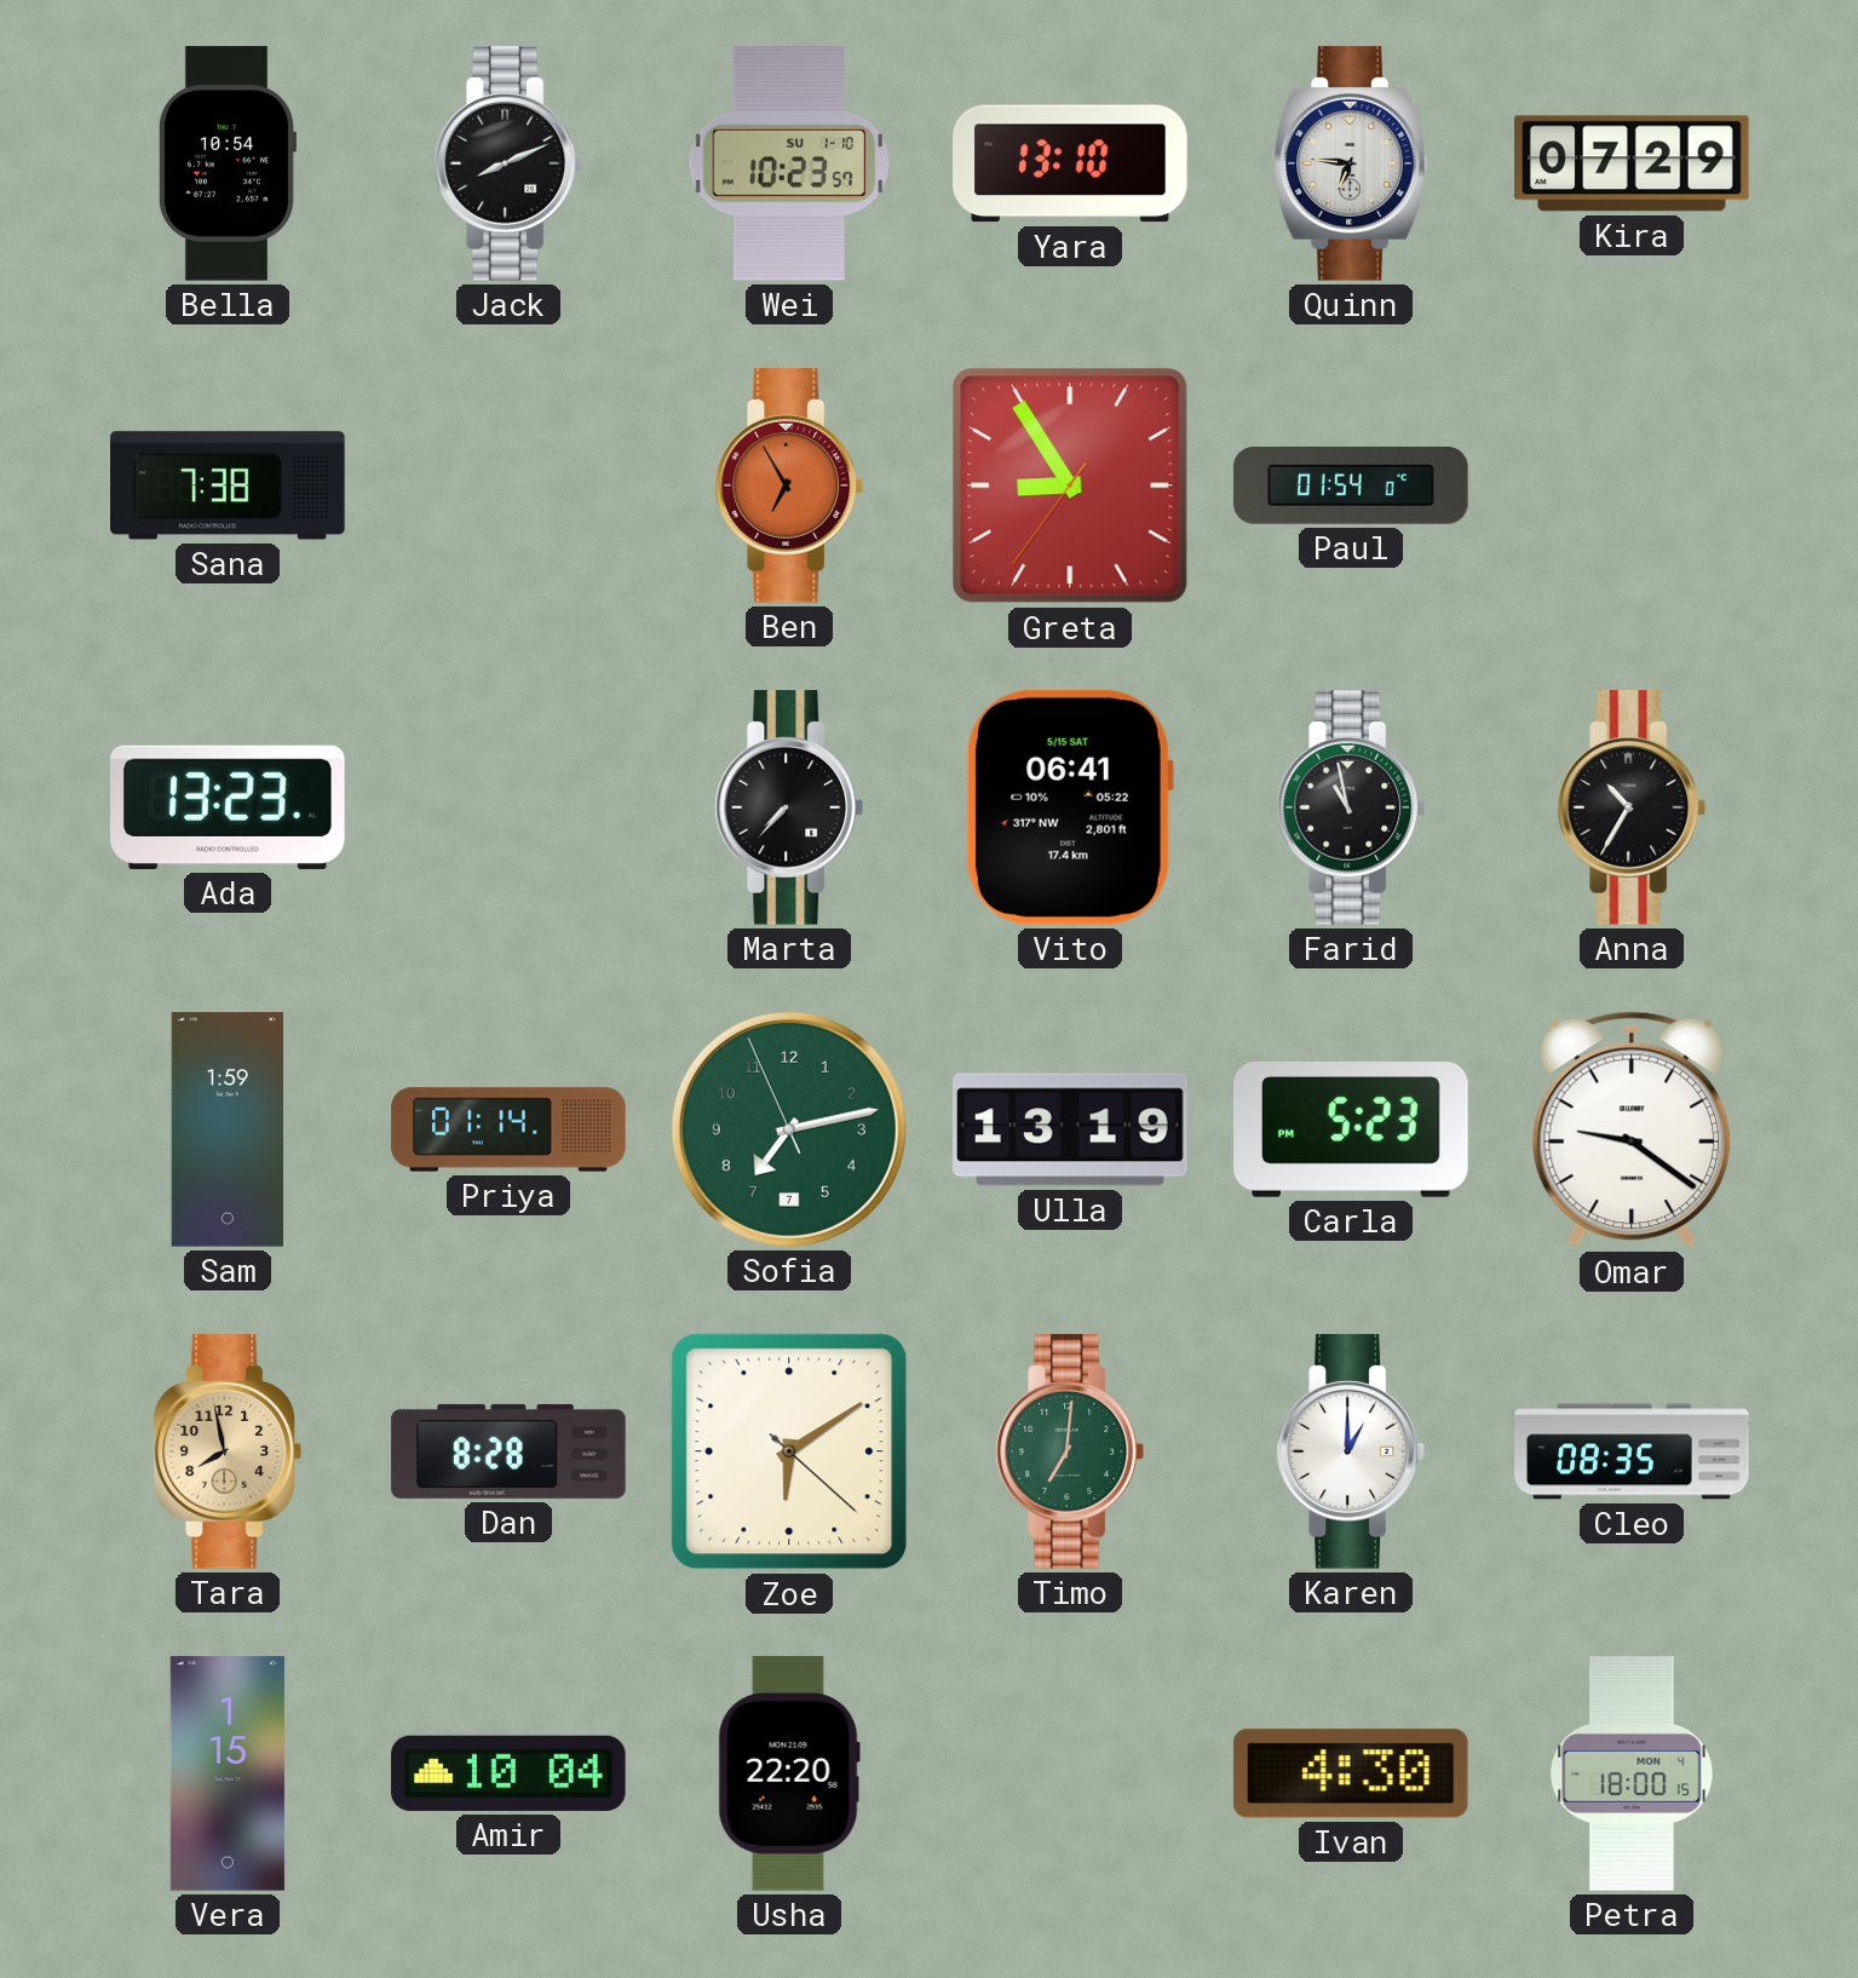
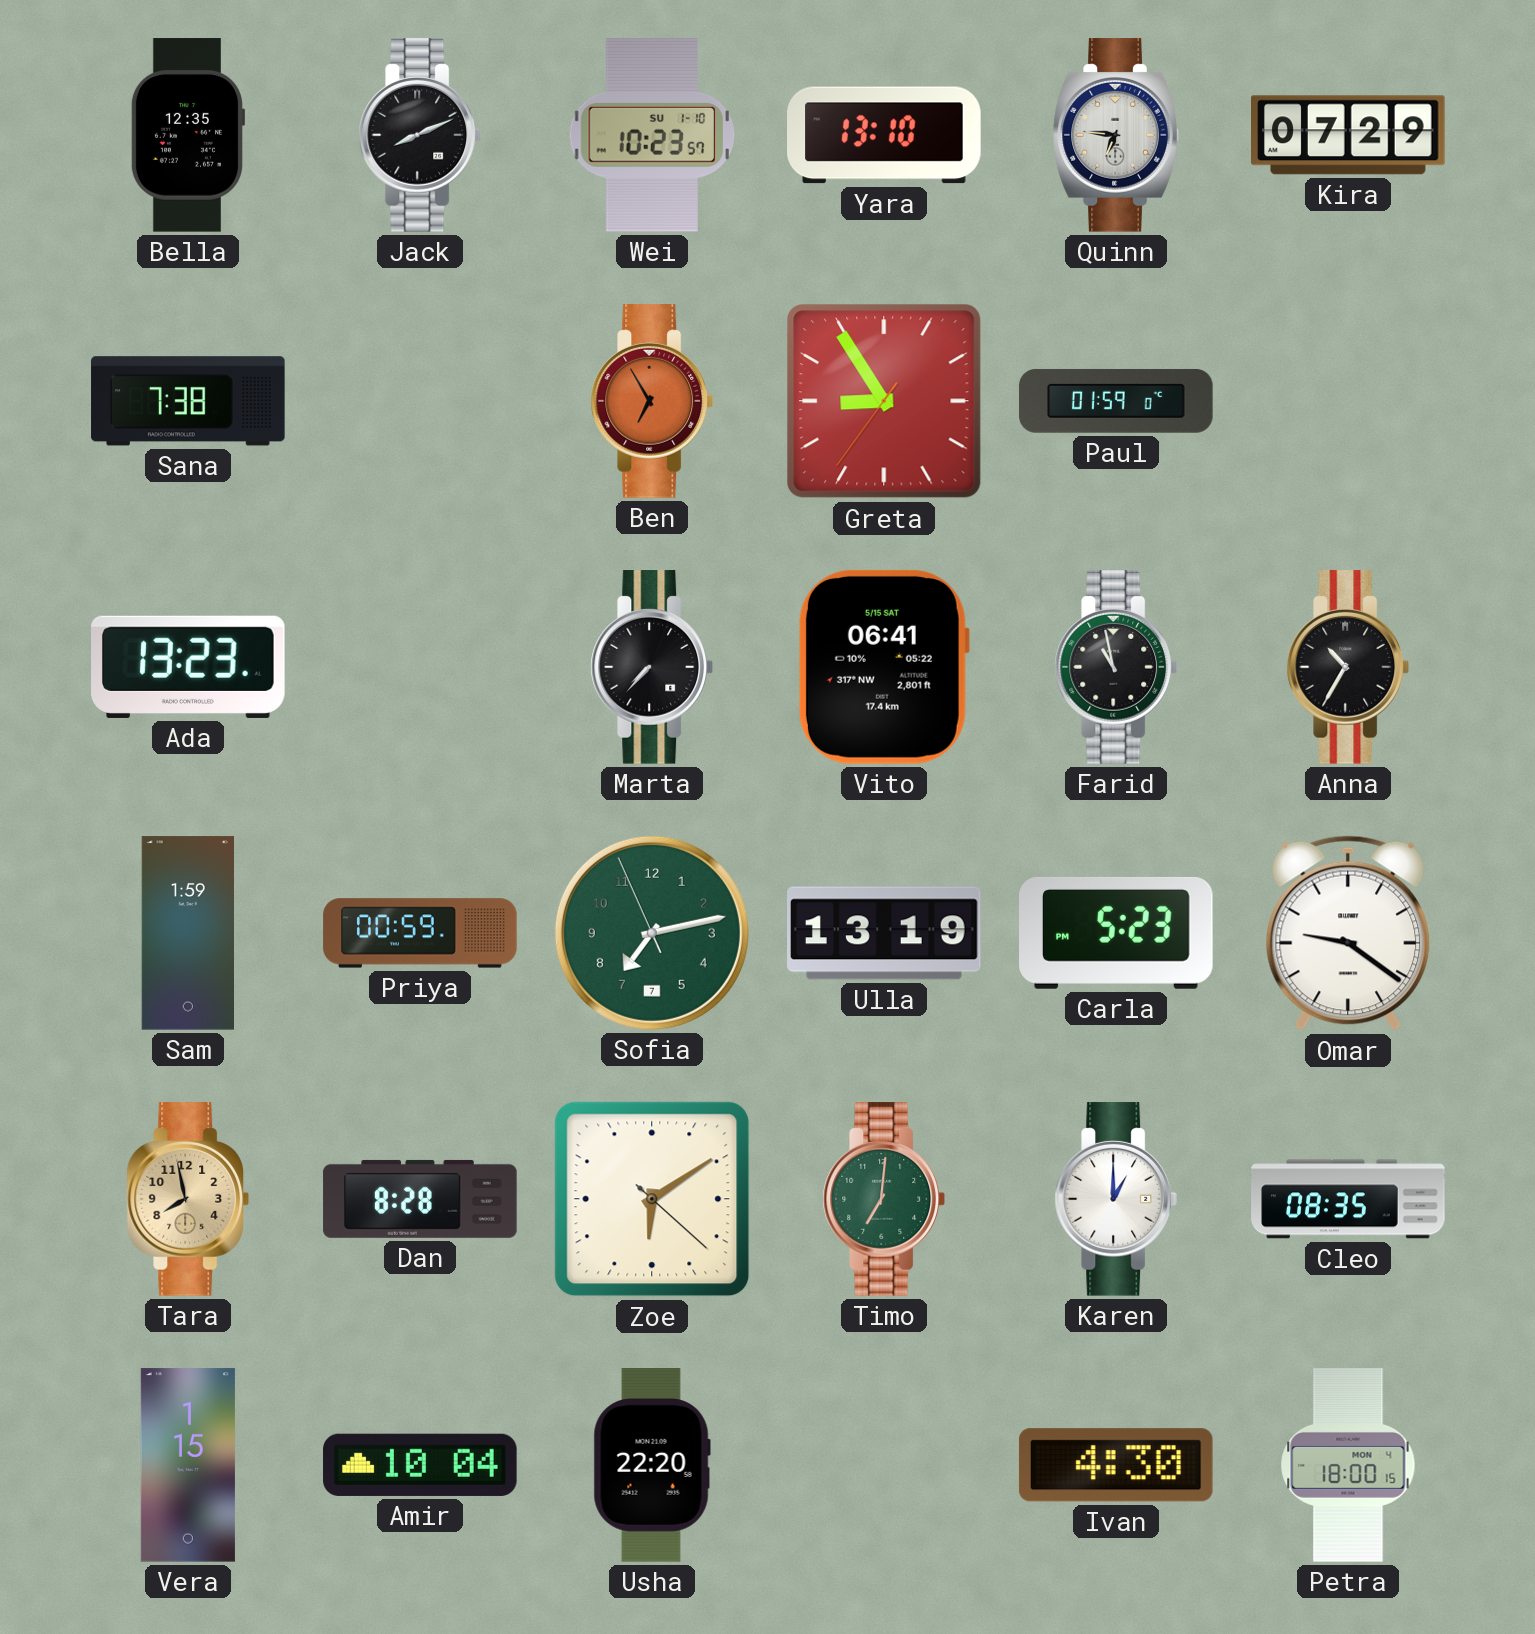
Bella: 10:54 -> 12:35 (187, 135)
Paul: 01:54 -> 01:59 (1116, 401)
Priya: 01:14 -> 00:59 (420, 933)
